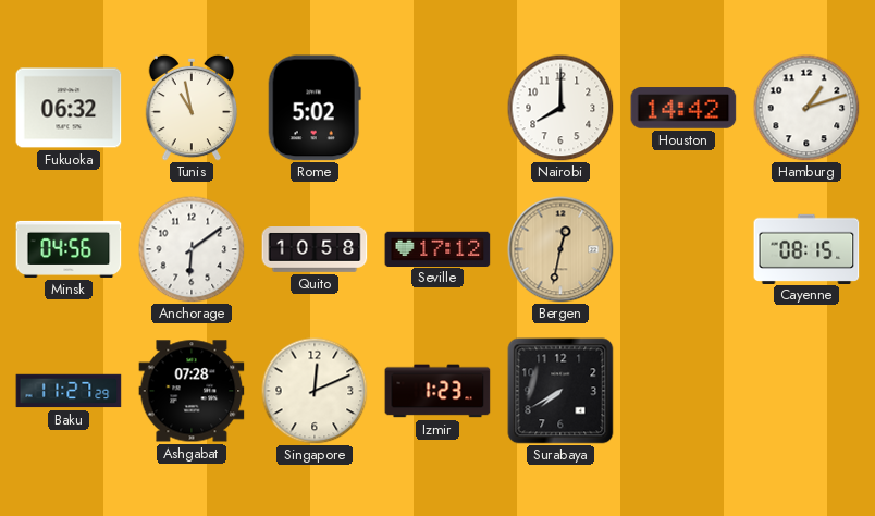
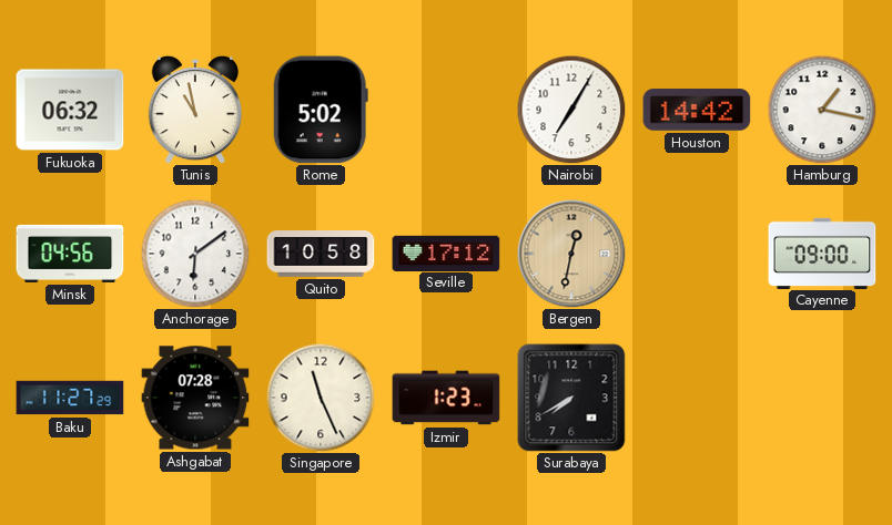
Nairobi: 8:00 -> 7:05 (571, 110)
Hamburg: 1:12 -> 1:17 (822, 110)
Cayenne: 08:15 -> 09:00 (822, 253)
Singapore: 12:11 -> 11:26 (321, 398)
